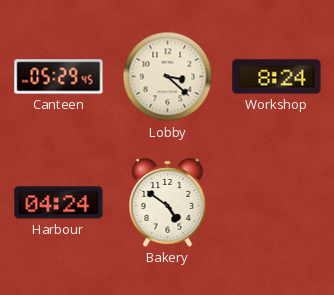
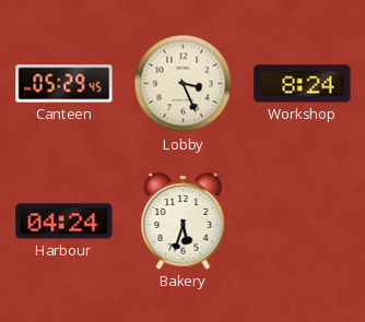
Lobby: 3:22 -> 3:26 (184, 84)
Bakery: 4:51 -> 5:33 (184, 222)
